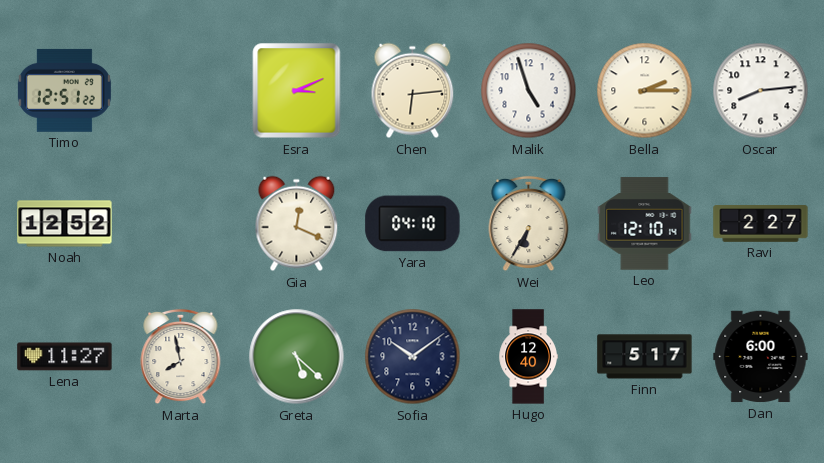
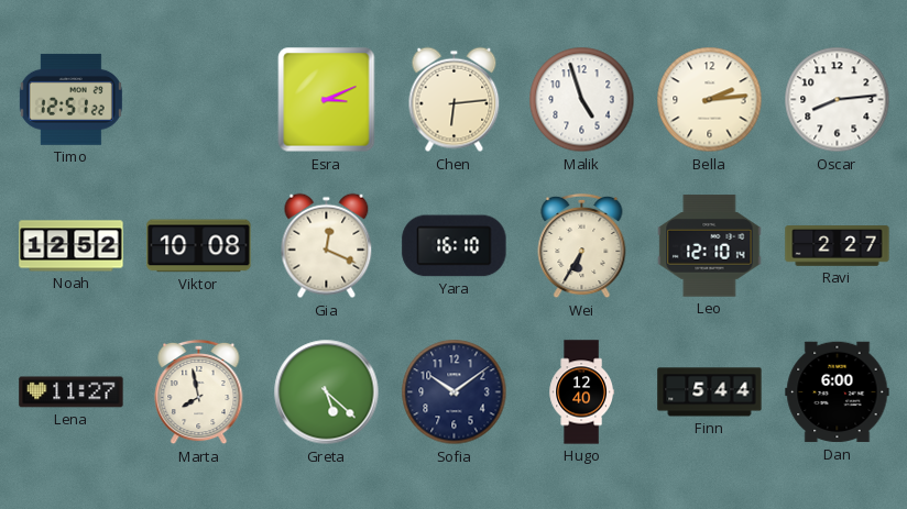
Bella: 2:15 -> 2:14 (710, 100)
Viktor: none -> 10:08 (199, 246)
Yara: 04:10 -> 16:10 (455, 246)
Finn: 5:17 -> 5:44 (710, 392)
